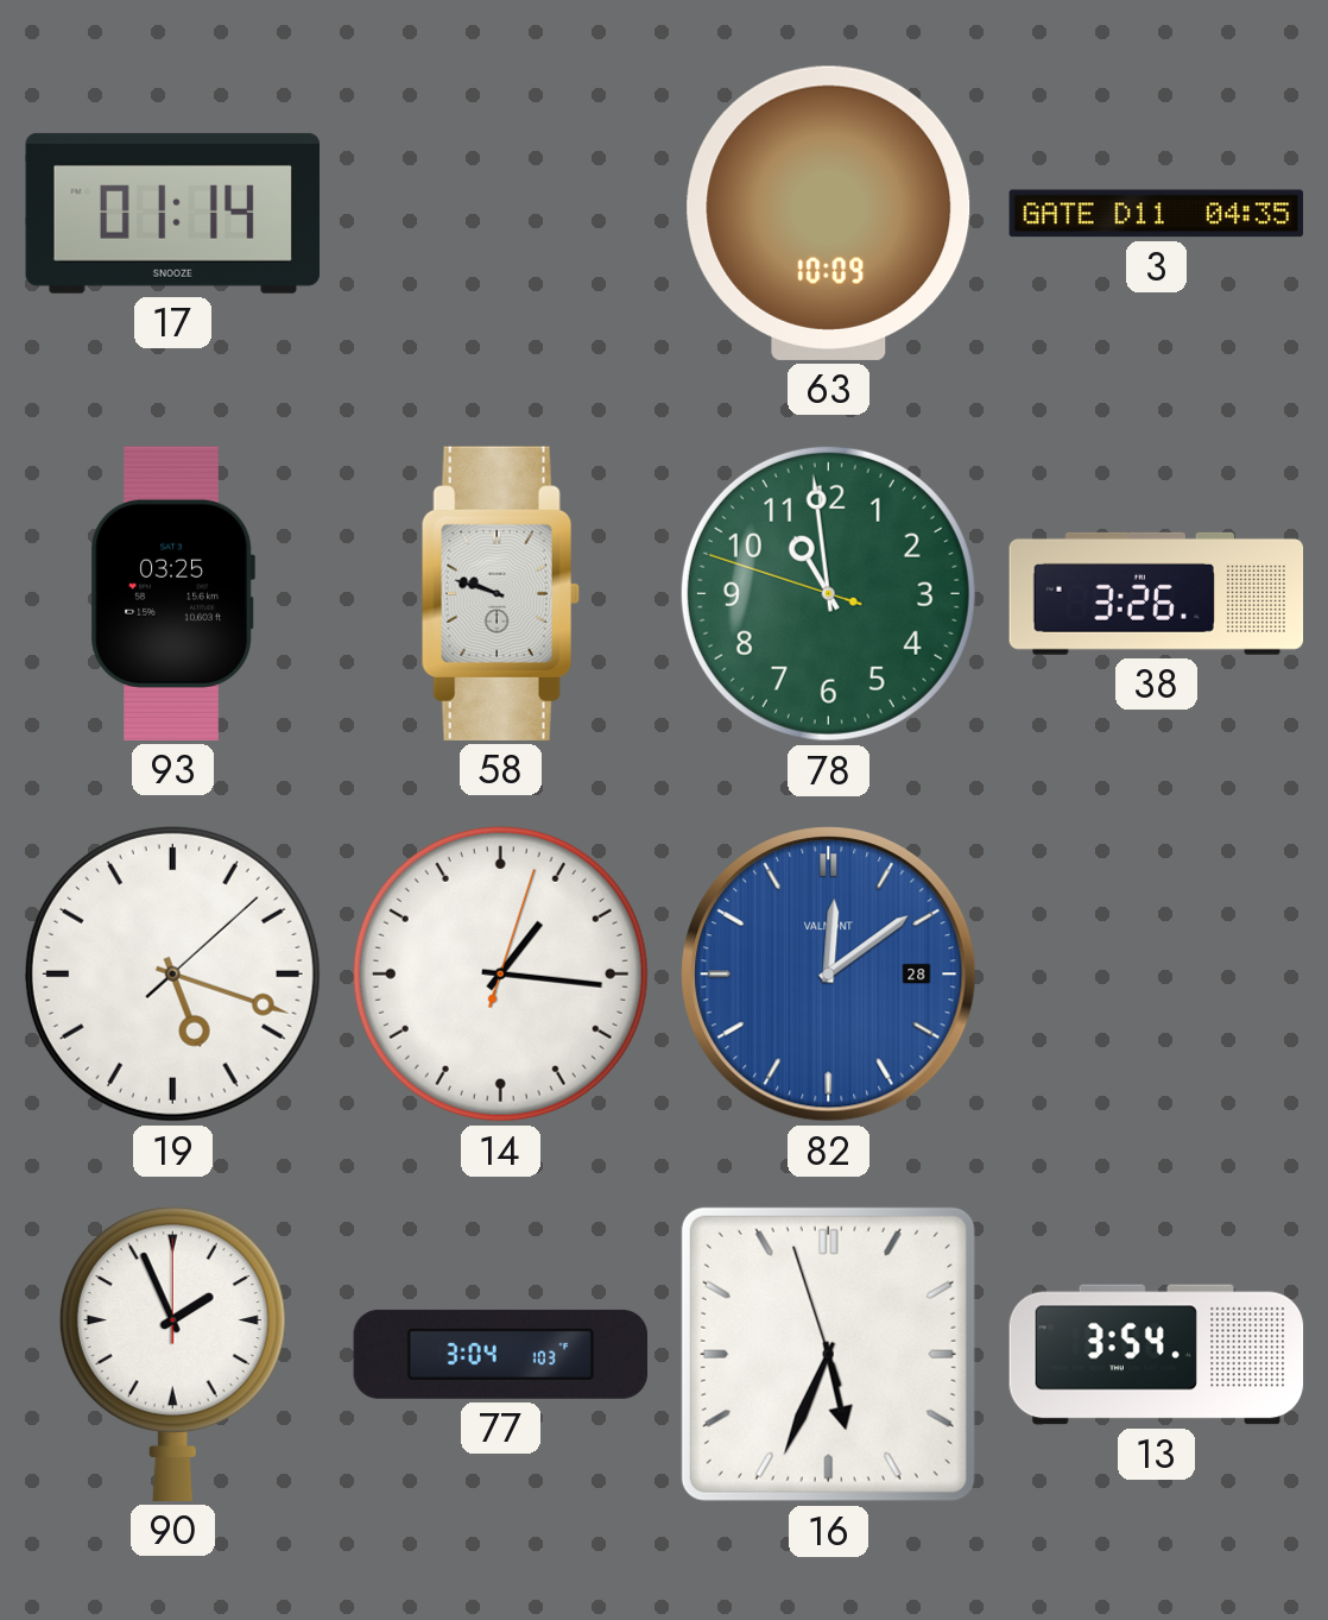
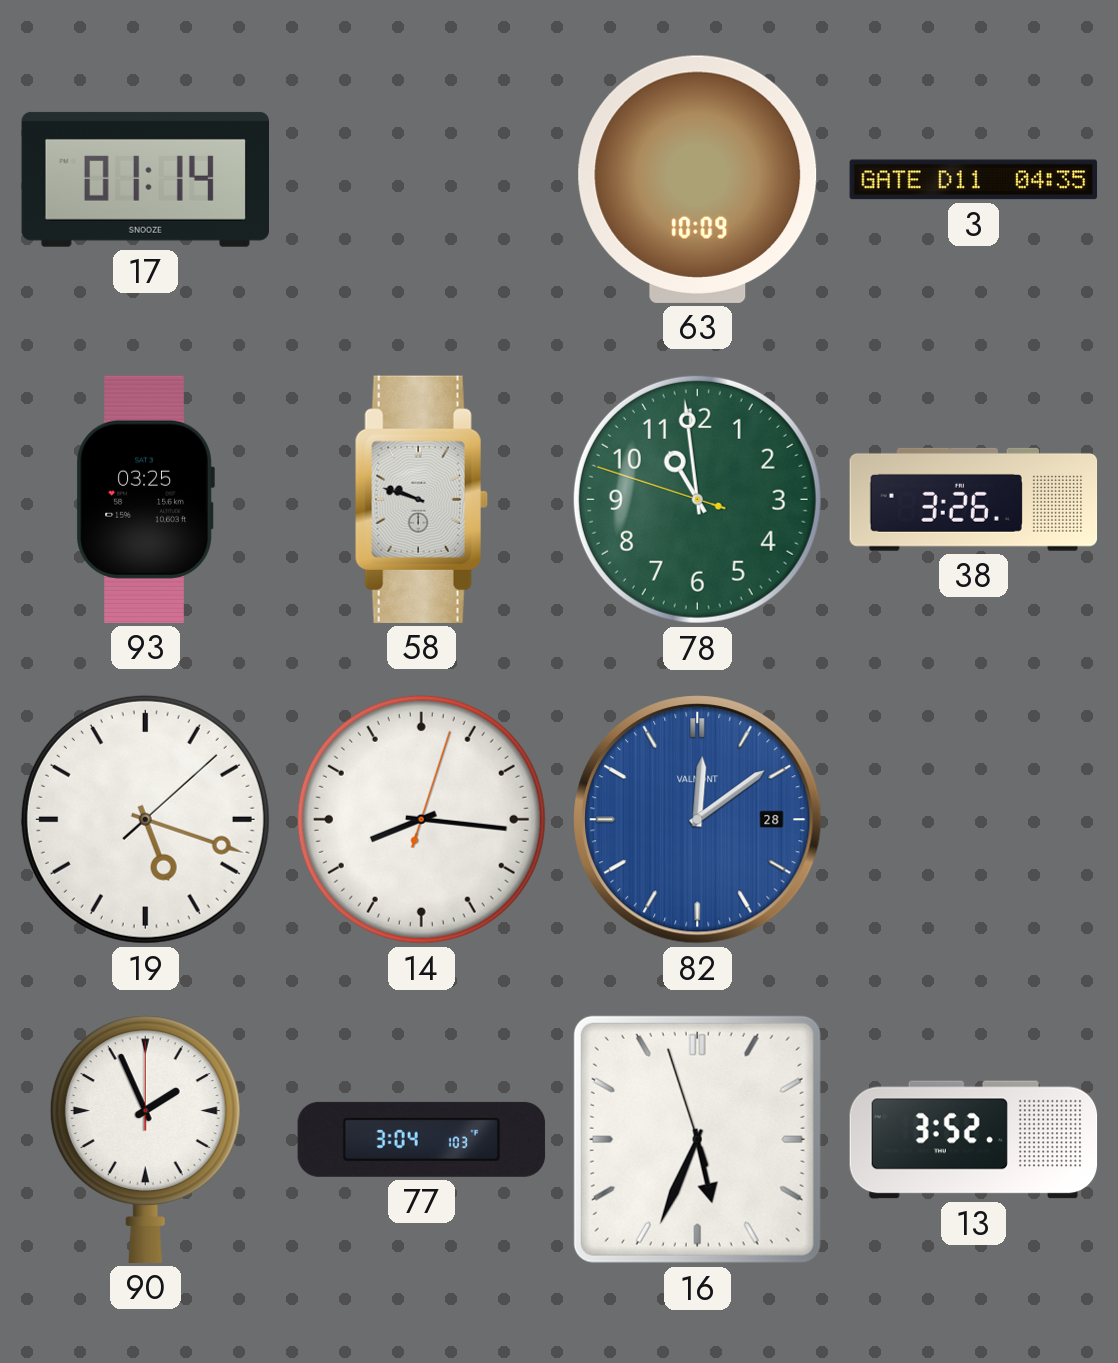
14: 1:16 -> 8:16 (421, 819)
13: 3:54 -> 3:52 (974, 1140)
